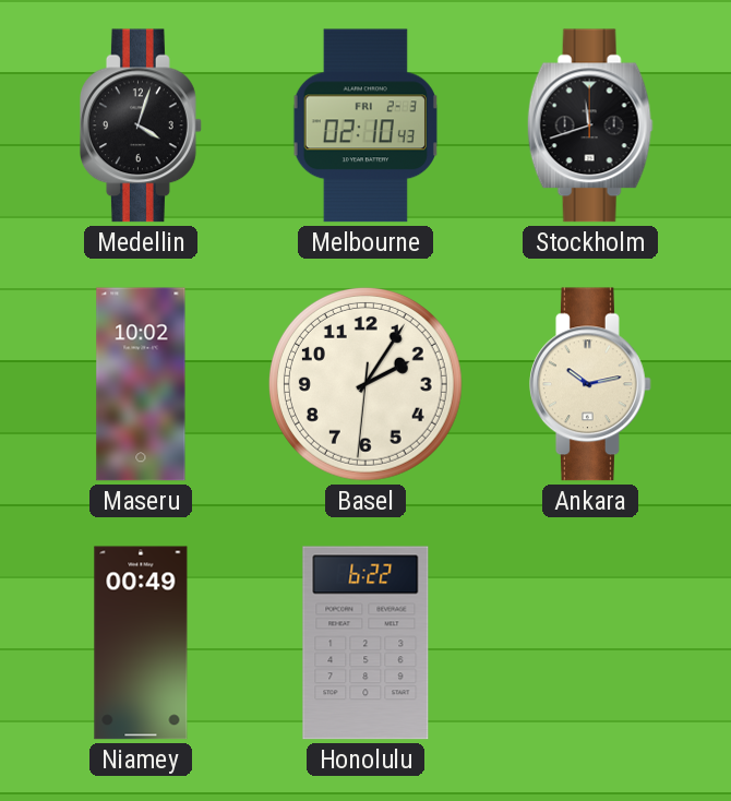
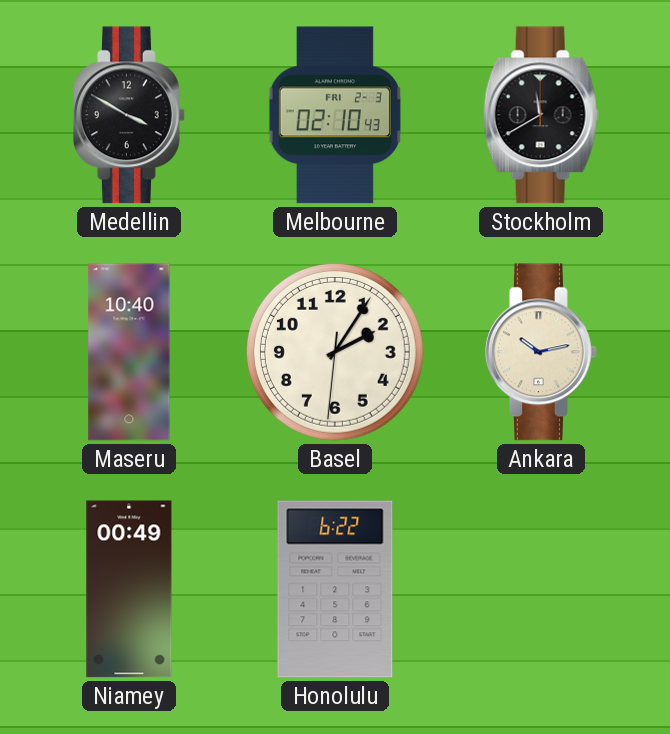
Medellin: 4:03 -> 3:50 (130, 115)
Stockholm: 11:42 -> 11:40 (541, 115)
Maseru: 10:02 -> 10:40 (129, 352)
